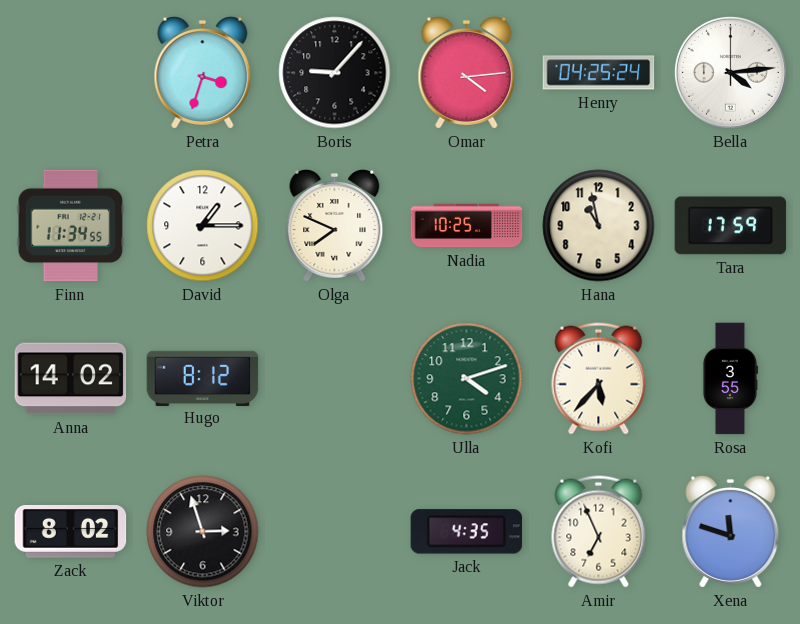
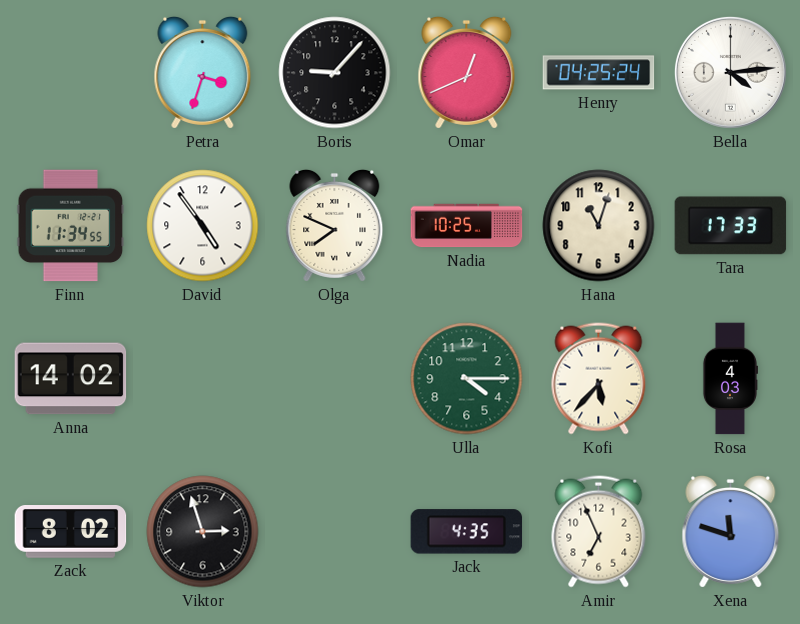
Omar: 4:14 -> 12:41 (467, 72)
David: 1:15 -> 4:54 (203, 226)
Hana: 10:58 -> 11:03 (599, 226)
Tara: 17:59 -> 17:33 (731, 226)
Hugo: 8:12 -> none (203, 378)
Ulla: 4:12 -> 4:15 (467, 379)
Rosa: 3:55 -> 4:03 (729, 379)
